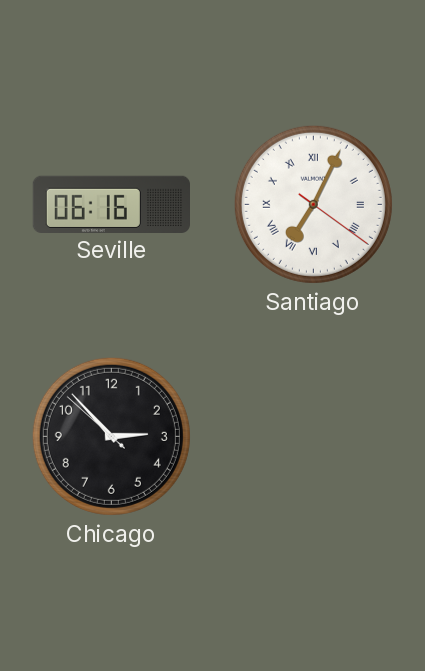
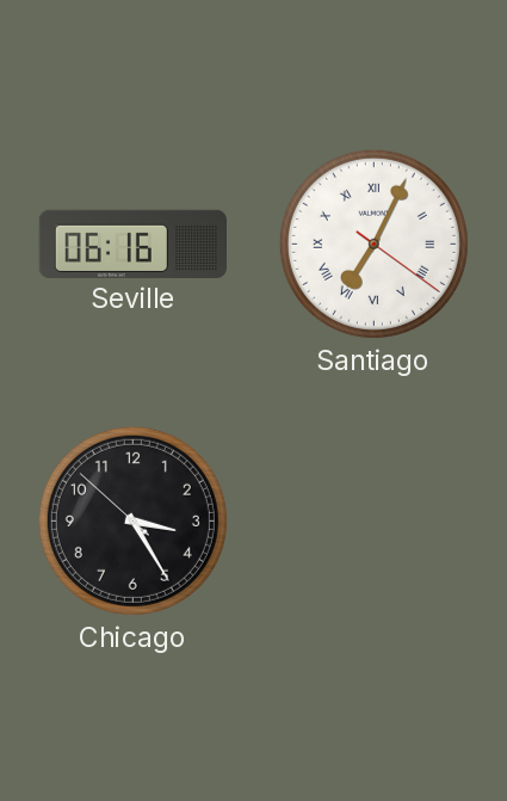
Chicago: 2:52 -> 3:24 (132, 520)
